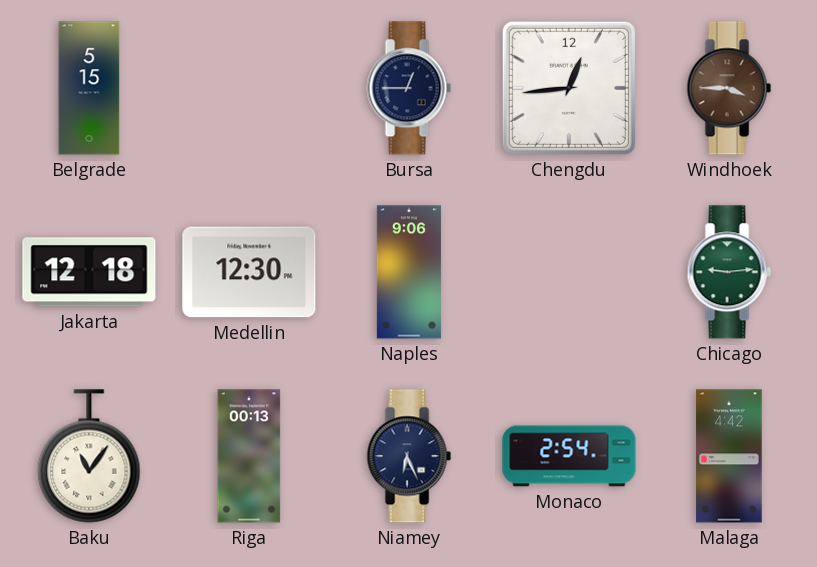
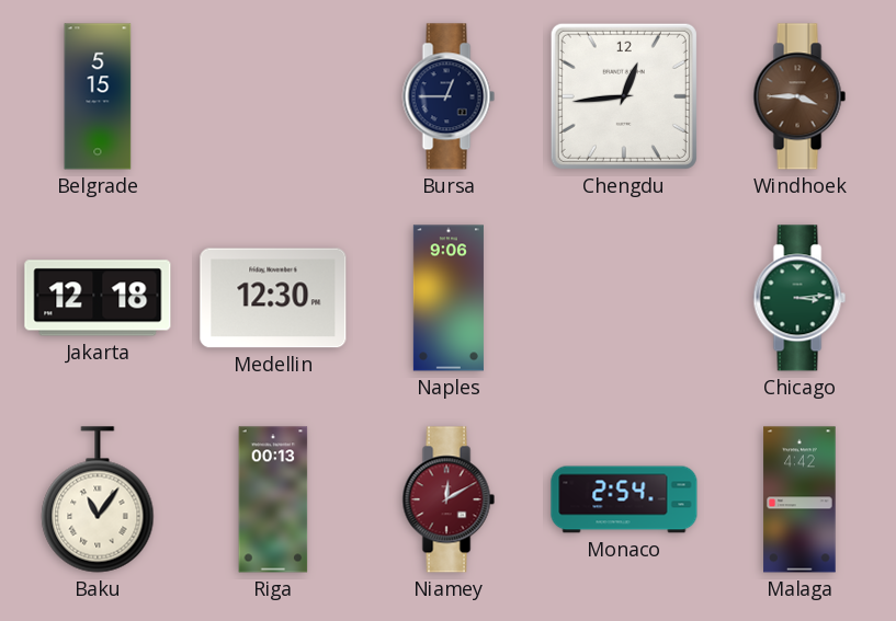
Chicago: 9:14 -> 3:14 (799, 298)
Niamey: 6:26 -> 12:10 (449, 499)
Niamey dial: navy -> burgundy (449, 499)
